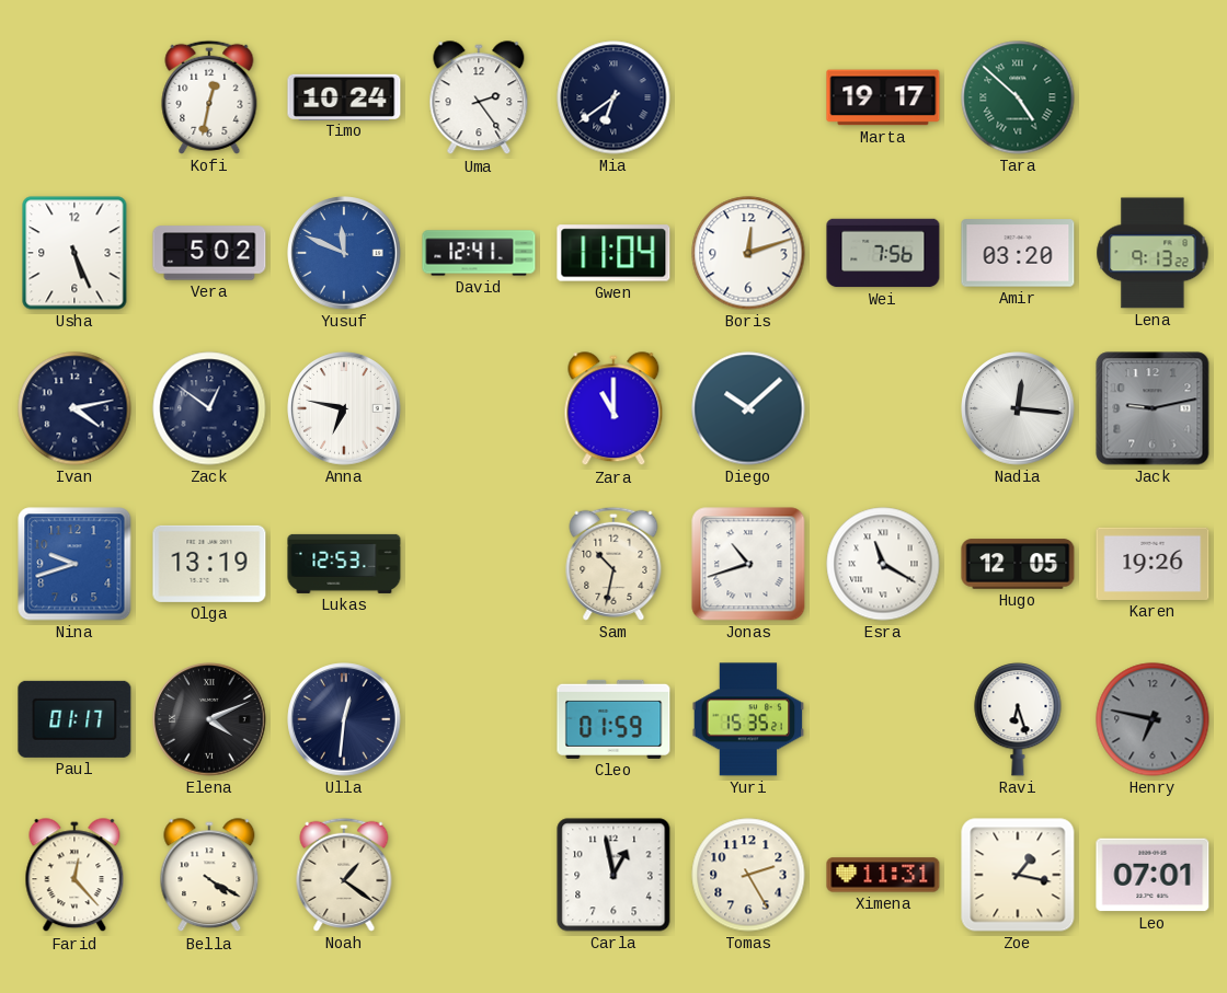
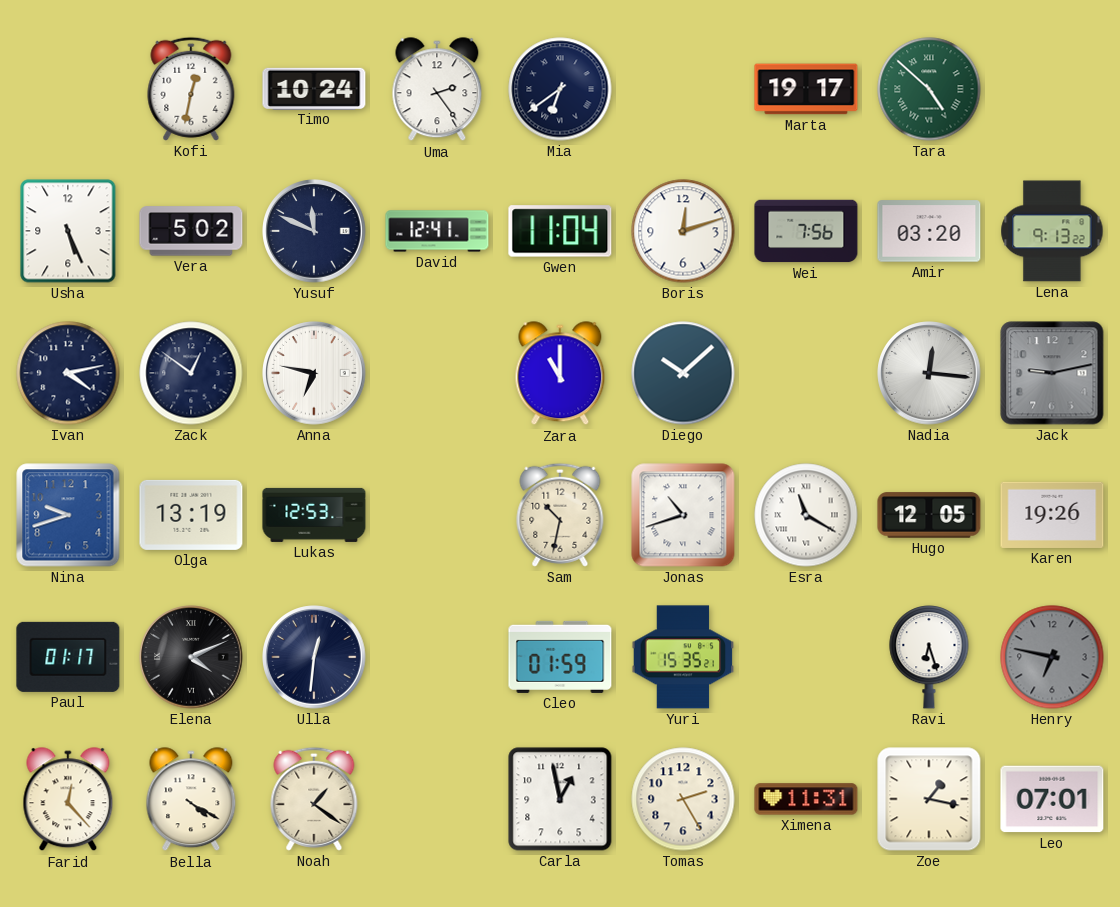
Yusuf dial: blue -> navy (314, 231)
